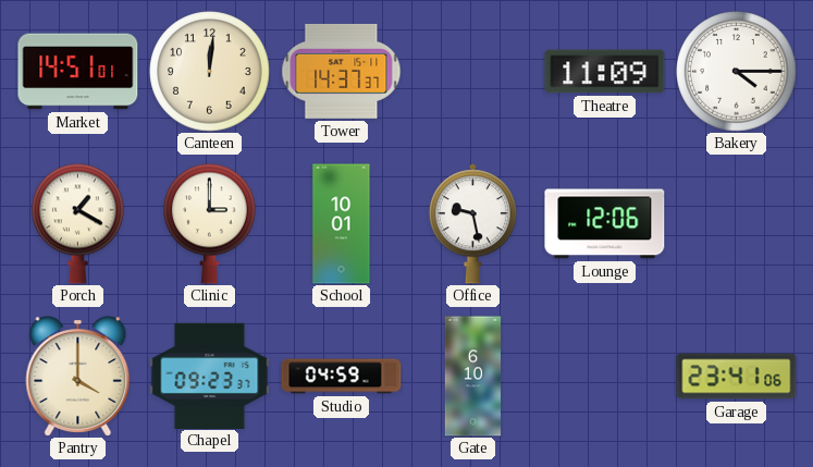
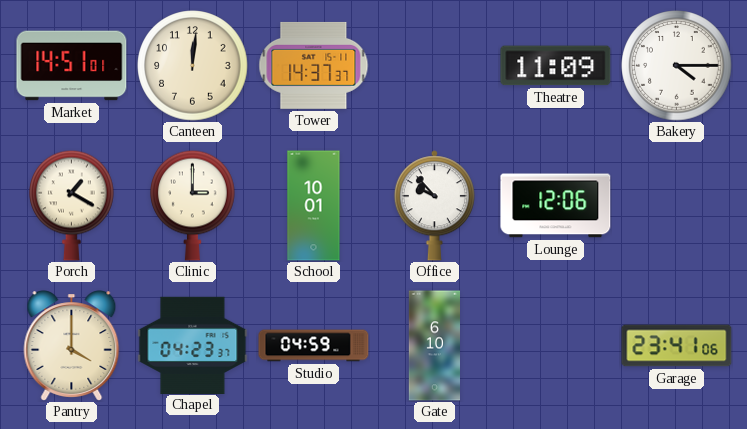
Office: 9:28 -> 9:53 (434, 206)
Chapel: 09:23 -> 04:23 (193, 345)
